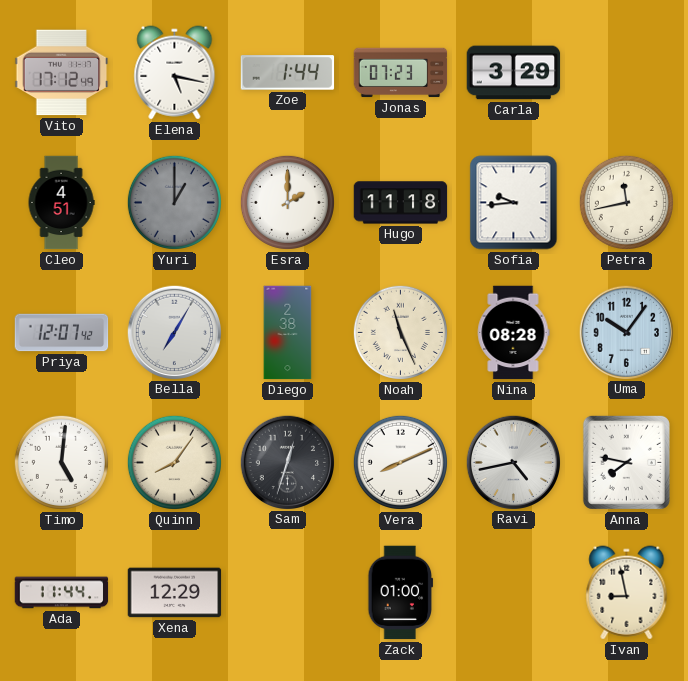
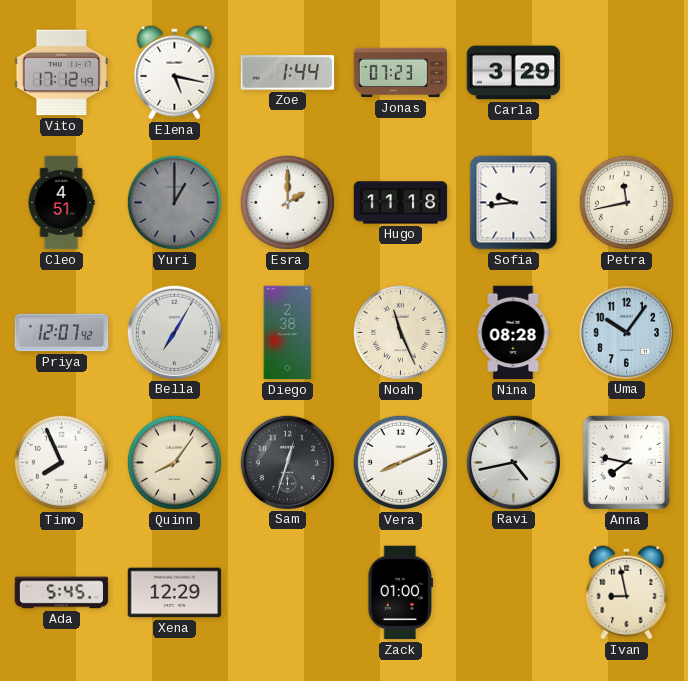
Timo: 5:01 -> 7:56 (61, 462)
Ada: 11:44 -> 5:45 (62, 593)
